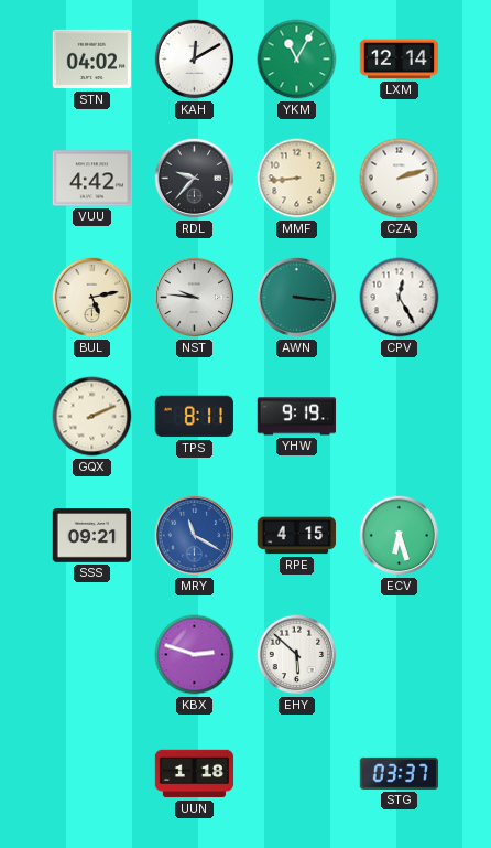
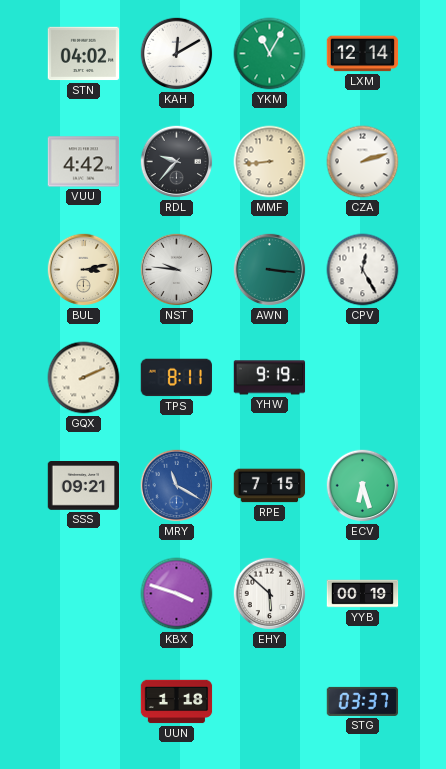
BUL: 5:13 -> 3:13 (84, 270)
RPE: 4:15 -> 7:15 (270, 486)
KBX: 2:48 -> 3:48 (177, 594)
YYB: none -> 00:19 (363, 594)
